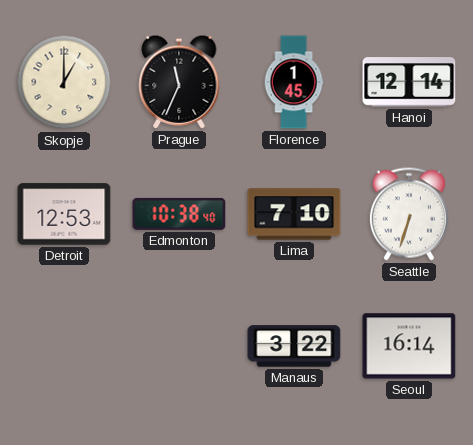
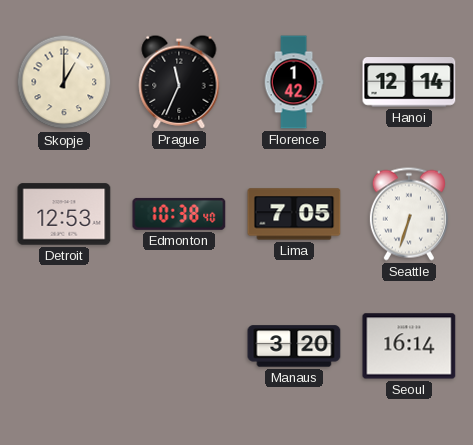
Florence: 1:45 -> 1:42 (294, 82)
Lima: 7:10 -> 7:05 (294, 214)
Manaus: 3:22 -> 3:20 (294, 346)
